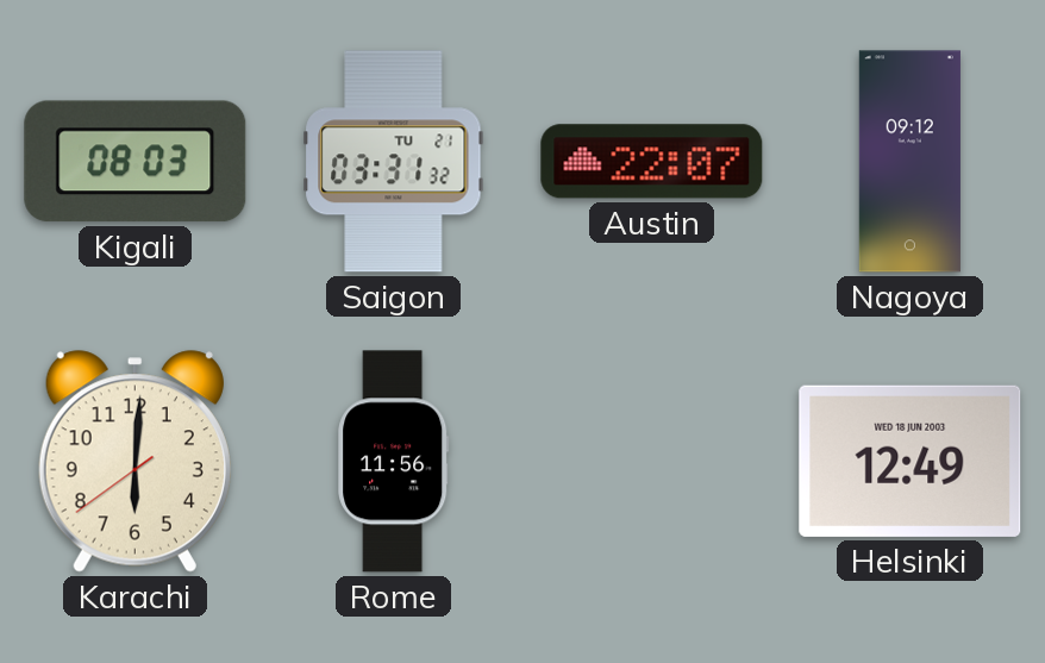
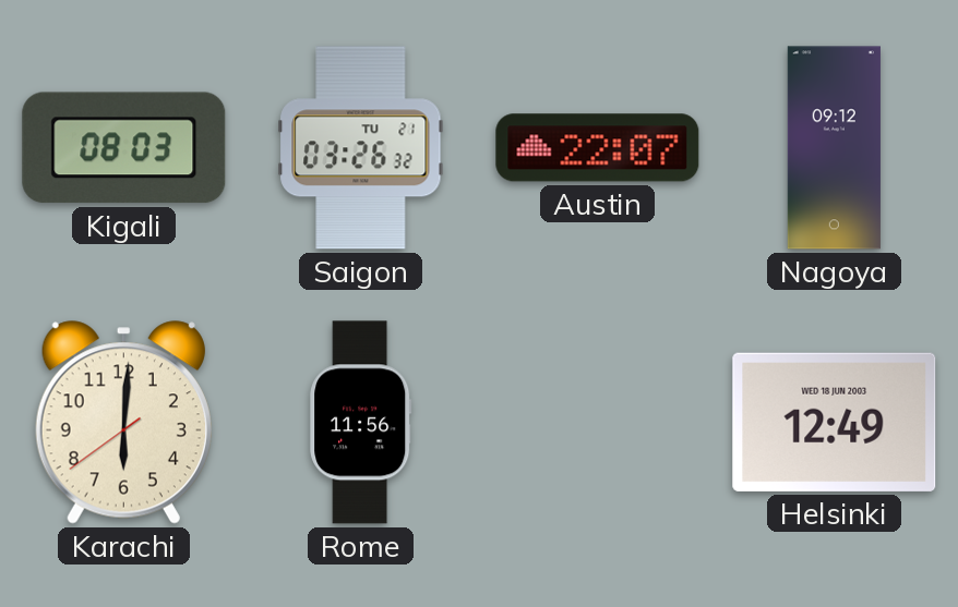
Saigon: 03:31 -> 03:26 (361, 148)
